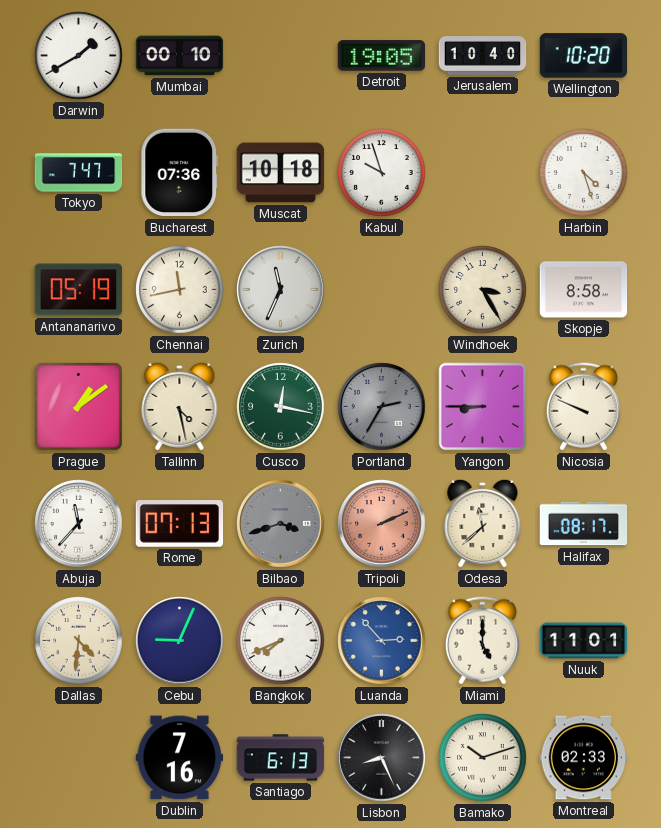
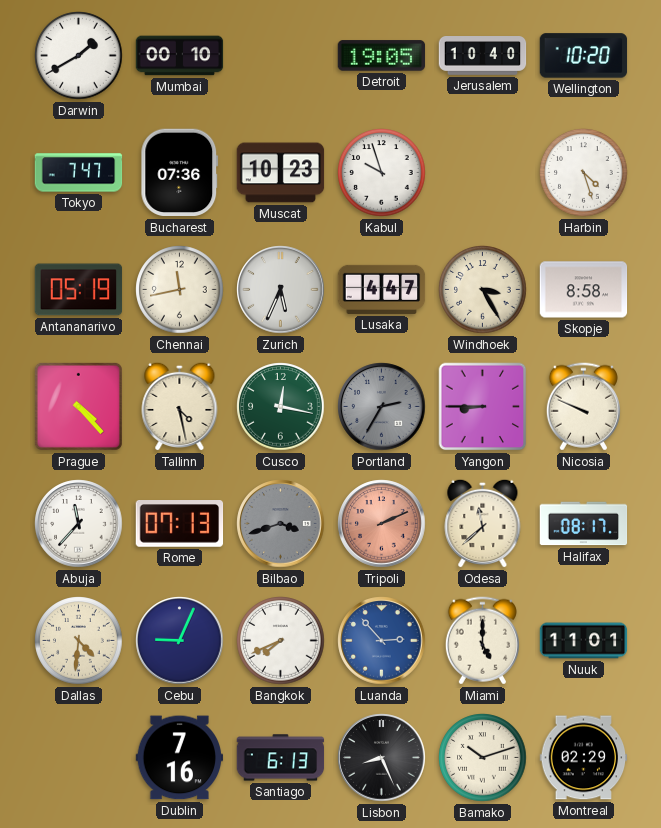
Muscat: 10:18 -> 10:23 (281, 173)
Zurich: 11:34 -> 5:34 (281, 290)
Lusaka: none -> 4:47 (382, 289)
Prague: 1:09 -> 4:23 (78, 406)
Montreal: 02:33 -> 02:29 (584, 758)
